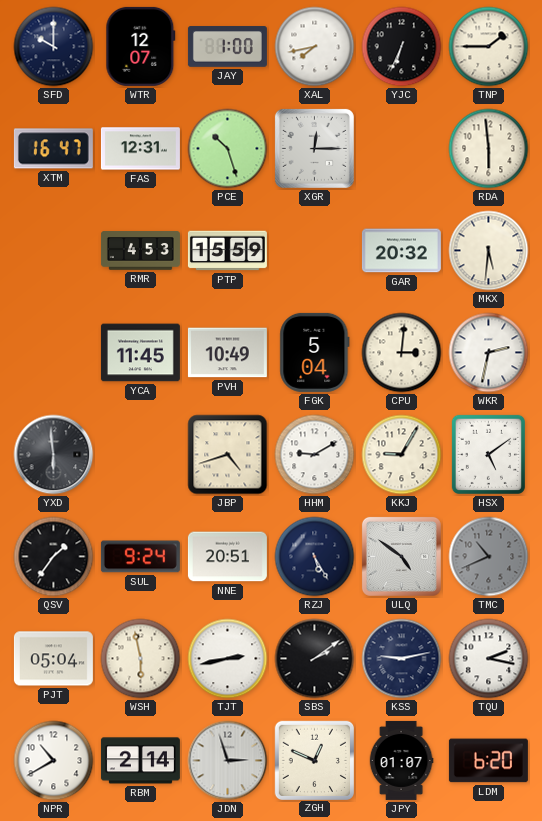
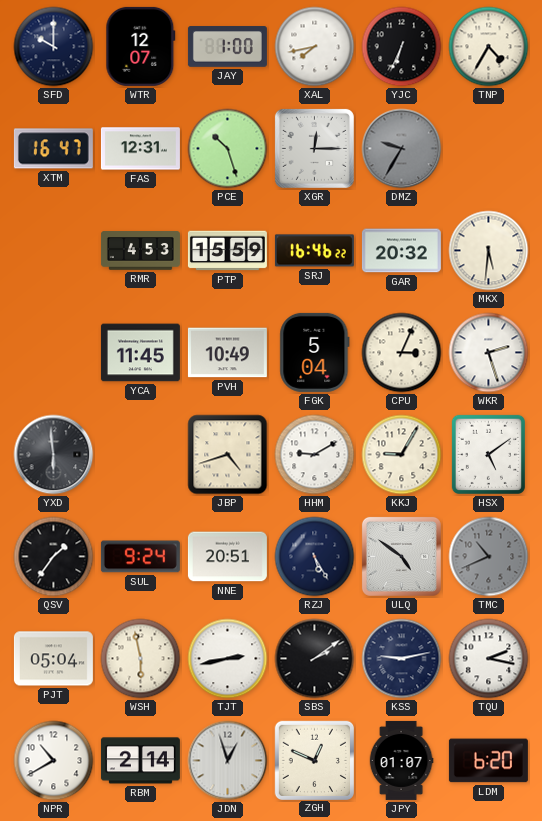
TNP: 1:45 -> 4:35 (489, 47)
DMZ: none -> 9:35 (402, 149)
RDA: 5:59 -> none (489, 149)
SRJ: none -> 16:46 (314, 251)
CPU: 3:01 -> 3:04 (402, 353)
WKR: 2:32 -> 2:27 (489, 353)
JDN: 2:57 -> 12:57 (228, 761)
